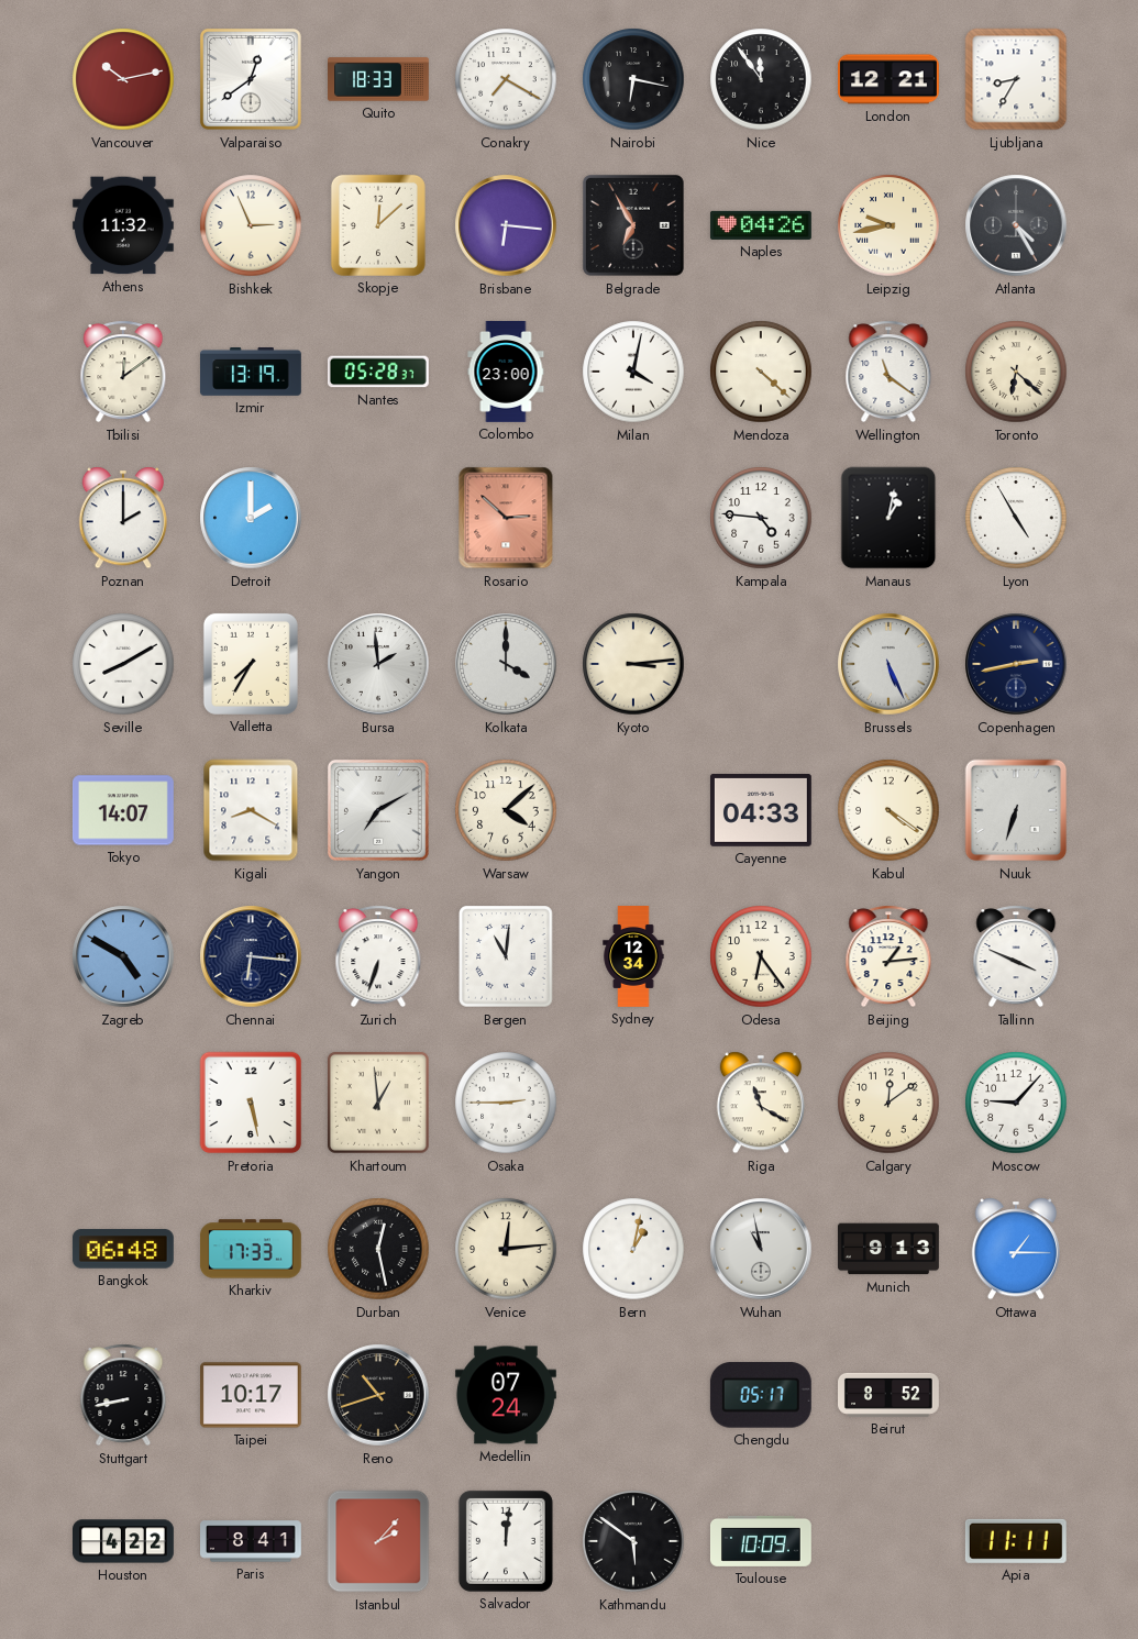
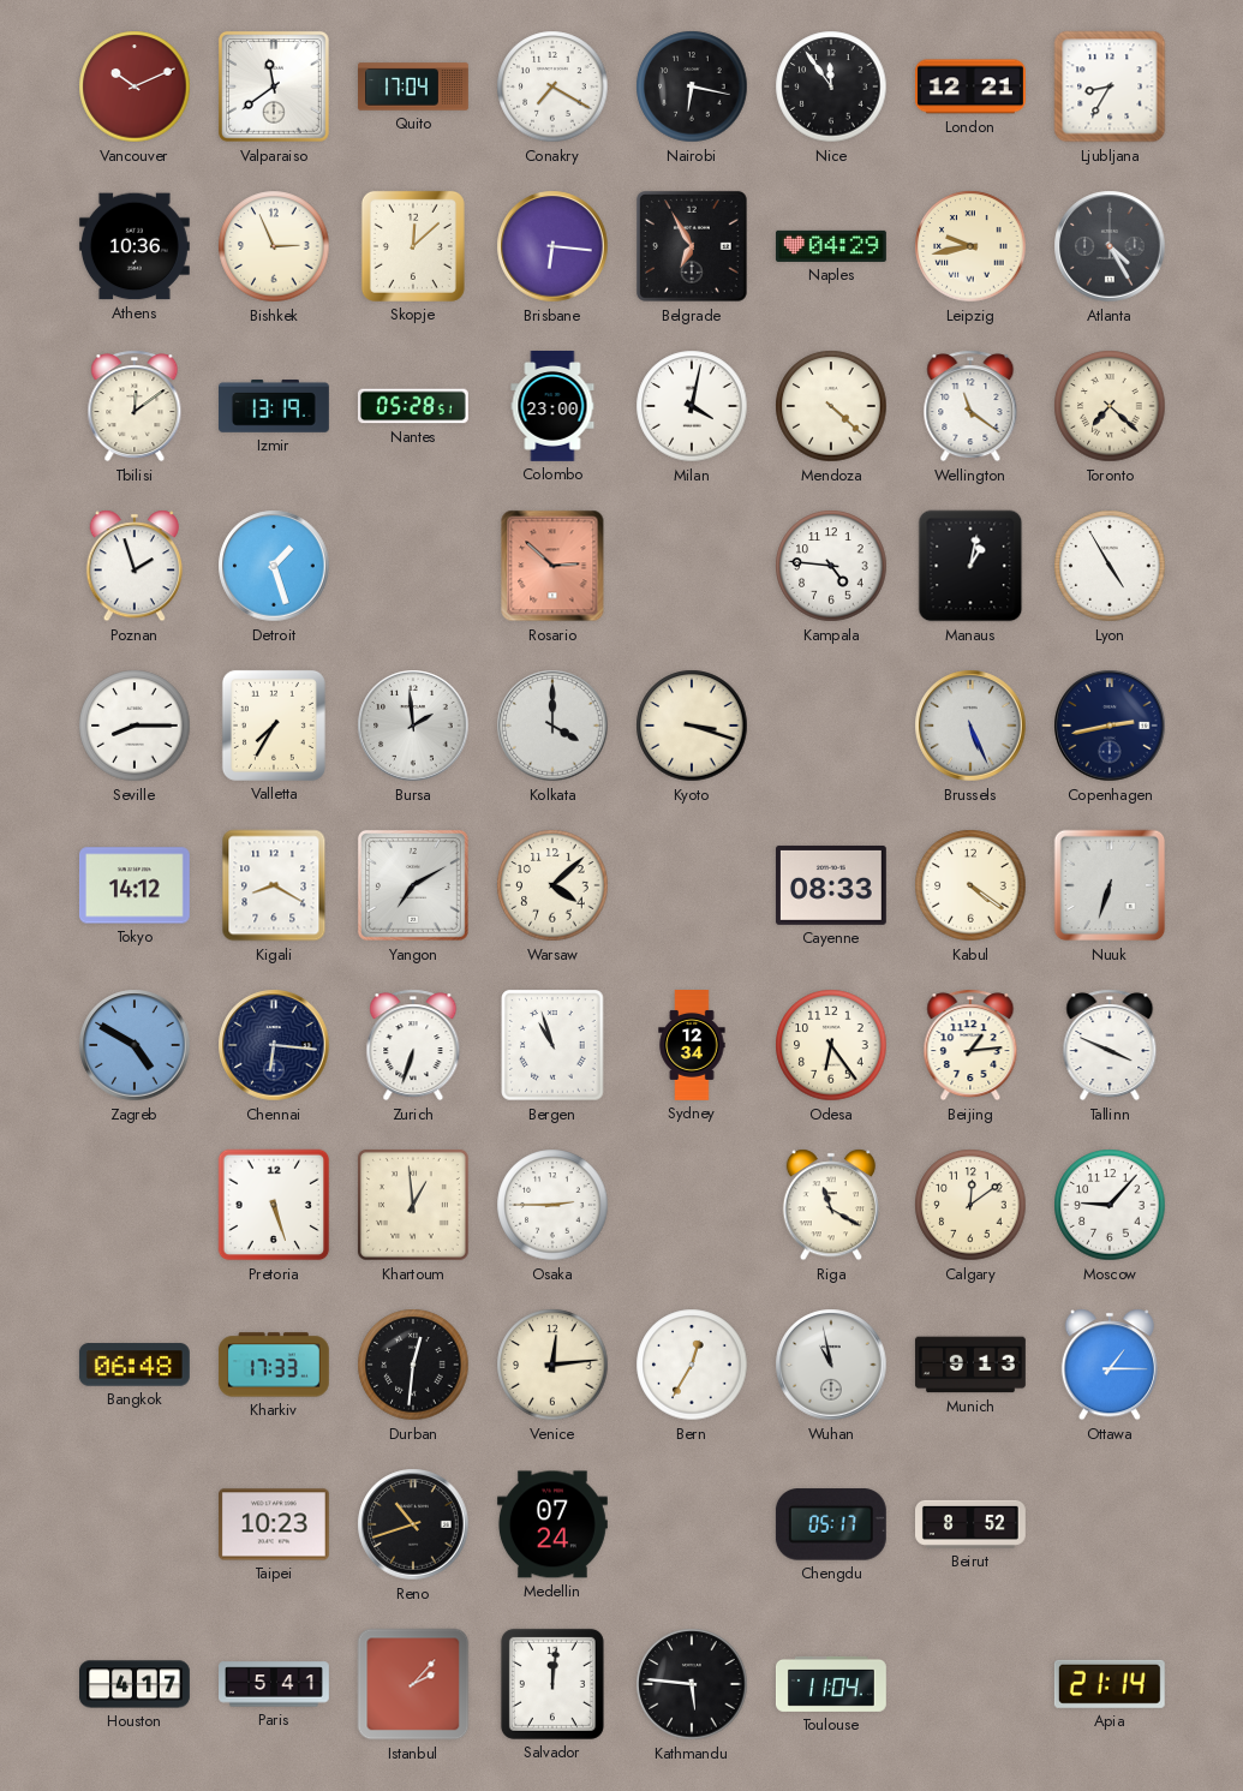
Vancouver: 10:13 -> 10:11 (135, 86)
Valparaiso: 12:39 -> 11:39 (274, 86)
Quito: 18:33 -> 17:04 (414, 86)
Athens: 11:32 -> 10:36 (135, 246)
Naples: 04:26 -> 04:29 (831, 246)
Nantes: 05:28:37 -> 05:28:51 (413, 406)
Toronto: 6:22 -> 7:22 (1110, 406)
Poznan: 2:00 -> 1:57 (135, 566)
Detroit: 2:00 -> 1:27 (274, 566)
Seville: 8:10 -> 8:15 (135, 726)
Kyoto: 3:14 -> 3:18 (692, 726)
Tokyo: 14:07 -> 14:12 (135, 885)
Cayenne: 04:33 -> 08:33 (831, 885)
Bergen: 11:01 -> 10:57 (552, 1045)
Pretoria: 5:28 -> 5:27 (274, 1205)
Durban: 12:28 -> 12:31 (413, 1365)
Bern: 1:02 -> 12:35 (692, 1365)
Stuttgart: 8:43 -> none (123, 1395)
Taipei: 10:17 -> 10:23 (274, 1524)
Houston: 4:22 -> 4:17 (136, 1684)
Paris: 8:41 -> 5:41 (275, 1684)
Kathmandu: 5:51 -> 5:46 (692, 1684)
Toulouse: 10:09 -> 11:04 (831, 1684)
Apia: 11:11 -> 21:14 (1110, 1684)
